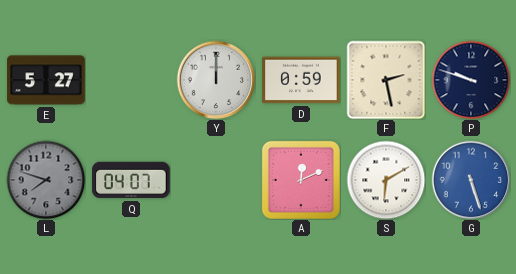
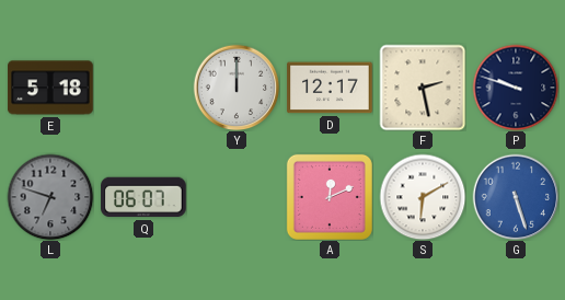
E: 5:27 -> 5:18 (50, 88)
D: 0:59 -> 12:17 (330, 88)
L: 7:48 -> 6:48 (50, 197)
Q: 04:07 -> 06:07 (143, 197)
